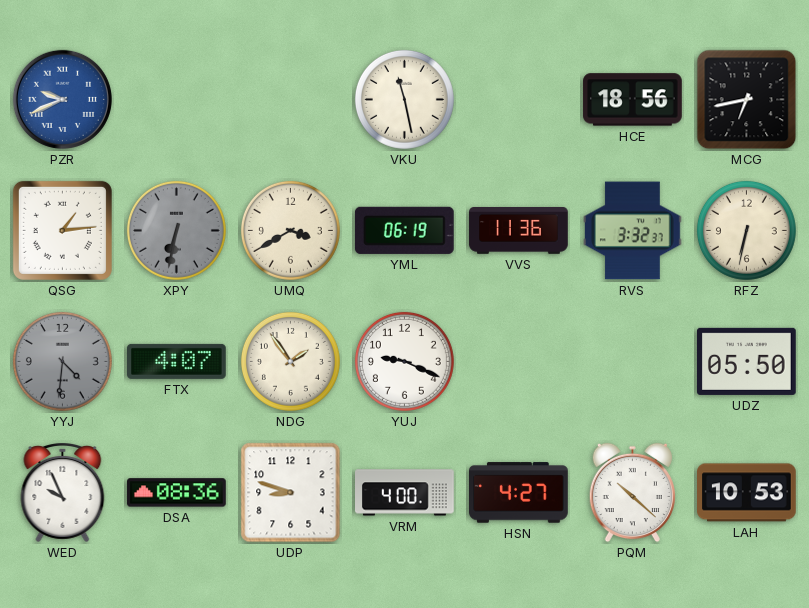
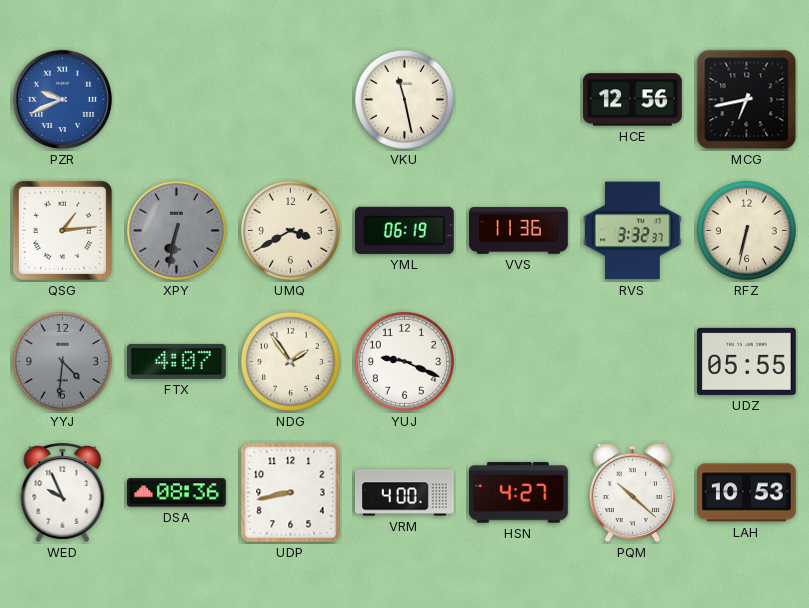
HCE: 18:56 -> 12:56 (633, 100)
UDZ: 05:50 -> 05:55 (747, 361)
UDP: 8:48 -> 8:43 (291, 493)
